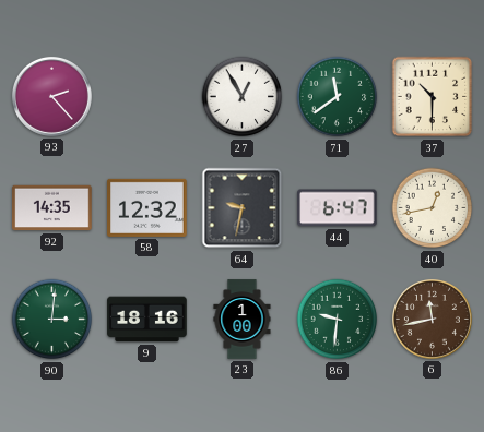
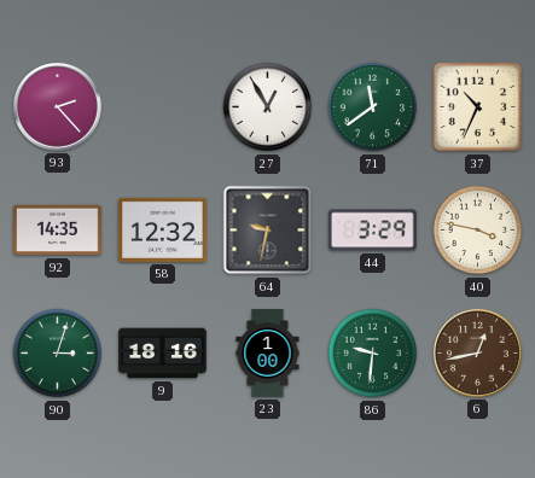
37: 10:30 -> 10:34 (478, 107)
44: 6:47 -> 3:29 (373, 231)
40: 12:43 -> 3:47 (478, 231)
90: 3:01 -> 3:03 (58, 354)
6: 11:43 -> 12:43 (477, 352)
